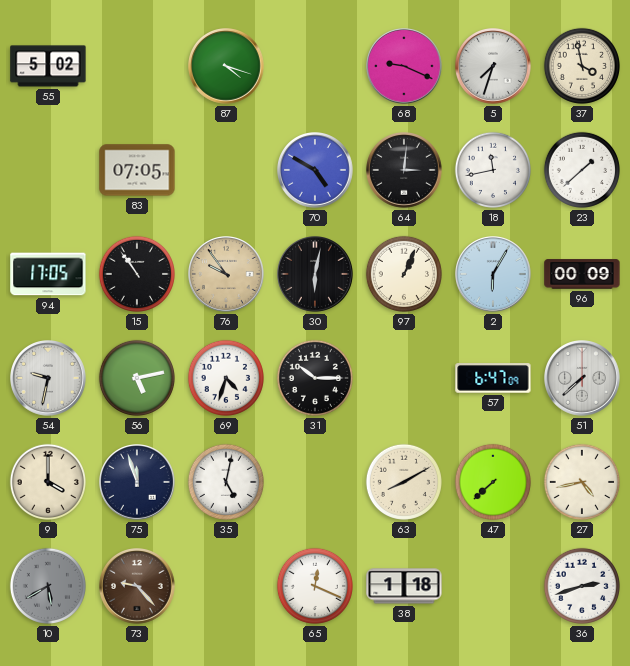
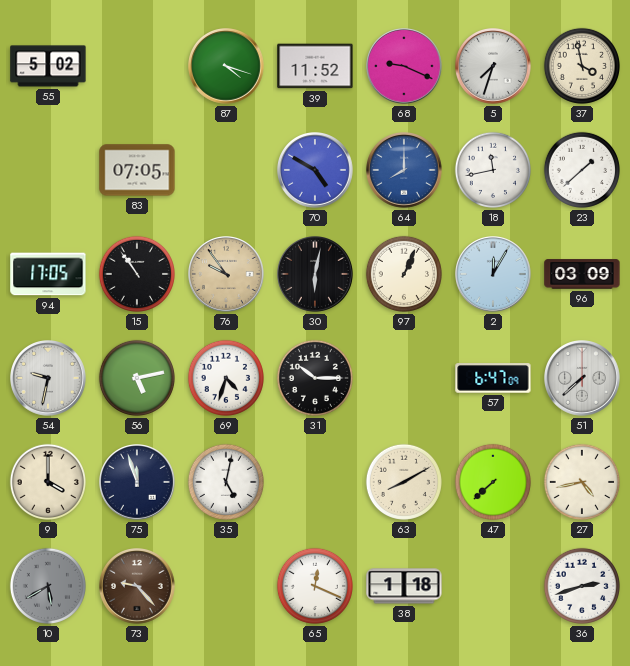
39: none -> 11:52 (315, 66)
64: 3:01 -> 8:00 (405, 171)
64 dial: black -> blue (405, 171)
2: 6:05 -> 12:05 (494, 275)
96: 00:09 -> 03:09 (582, 274)
